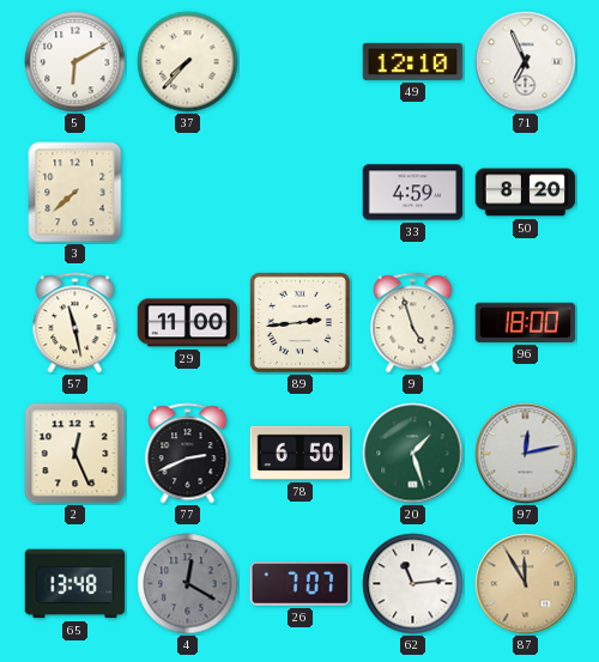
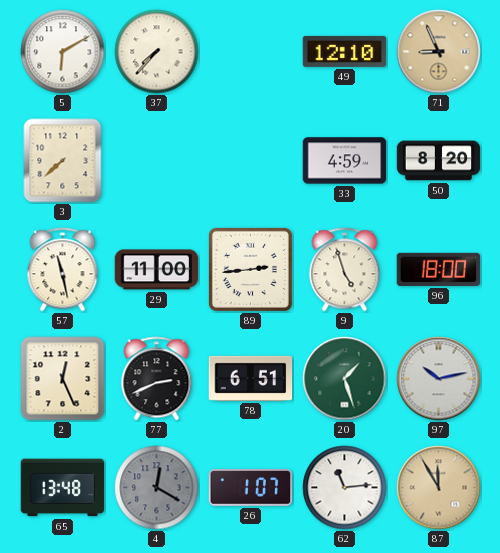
71: 6:56 -> 8:56 (439, 52)
71 dial: white -> champagne (439, 52)
78: 6:50 -> 6:51 (251, 378)
97: 12:13 -> 10:13 (439, 379)
26: 7:07 -> 1:07 (251, 488)
